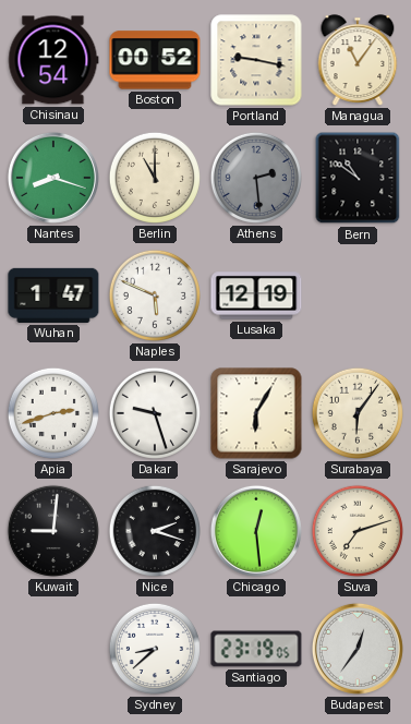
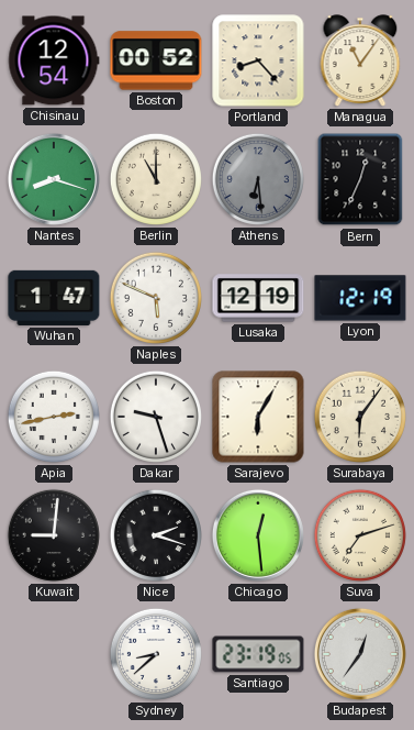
Portland: 9:17 -> 8:23 (258, 60)
Athens: 2:29 -> 6:29 (258, 179)
Bern: 10:51 -> 12:34 (360, 179)
Lyon: none -> 12:19 (360, 298)
Apia: 2:42 -> 2:43 (54, 417)
